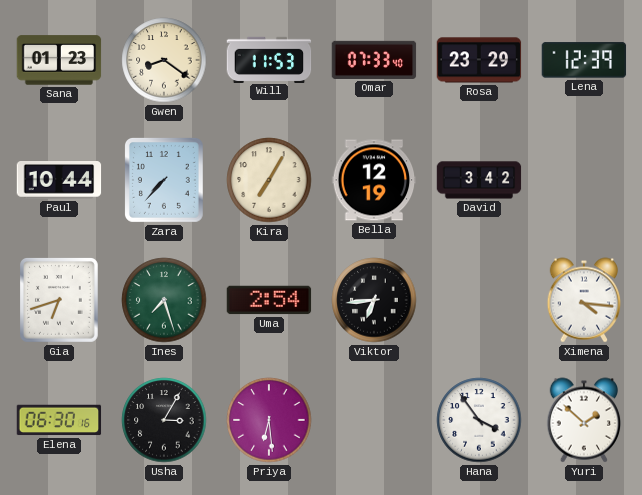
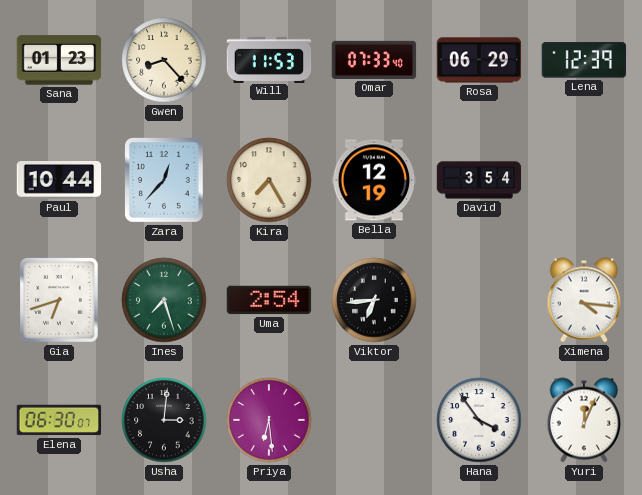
Gwen: 8:21 -> 8:23 (164, 60)
Rosa: 23:29 -> 06:29 (479, 60)
Zara: 7:37 -> 12:37 (164, 181)
Kira: 7:05 -> 7:25 (269, 180)
David: 3:42 -> 3:54 (479, 180)
Elena: 06:30:16 -> 06:30:07 (59, 420)
Usha: 3:05 -> 3:01 (164, 420)
Yuri: 1:52 -> 12:04 (584, 420)
